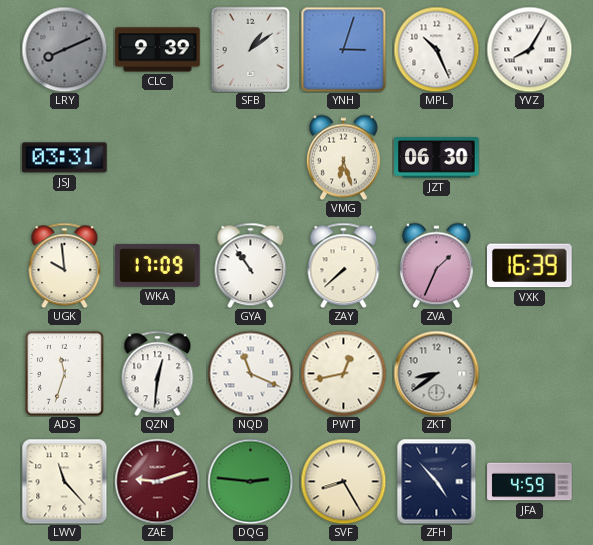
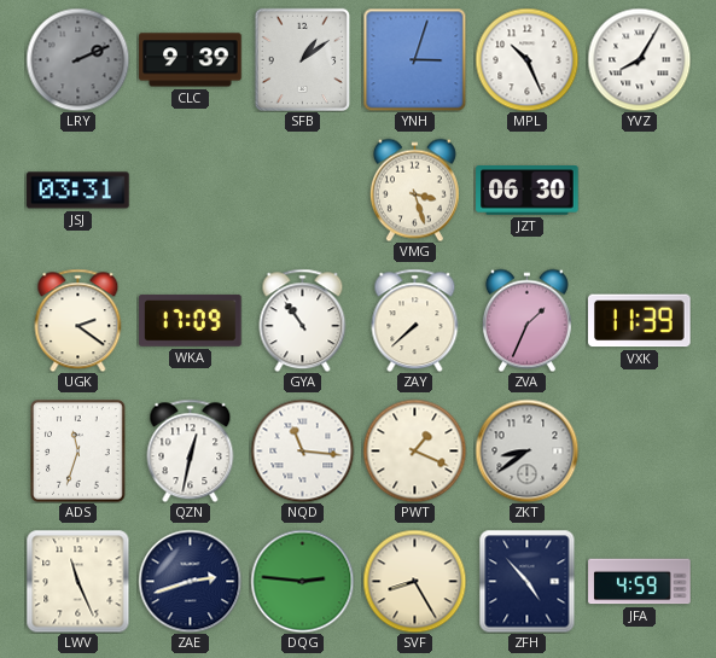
LRY: 8:11 -> 2:11 (77, 59)
VMG: 6:27 -> 3:27 (414, 190)
UGK: 9:59 -> 2:21 (78, 320)
VXK: 16:39 -> 11:39 (640, 321)
QZN: 12:31 -> 12:32 (191, 450)
NQD: 11:19 -> 11:16 (302, 450)
PWT: 12:43 -> 1:19 (414, 450)
LWV: 11:23 -> 11:26 (77, 581)
ZAE: 9:12 -> 2:42 (190, 581)
ZAE dial: burgundy -> navy (190, 581)
